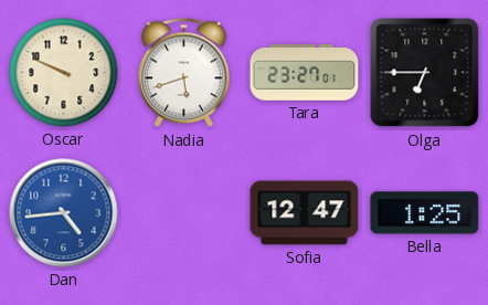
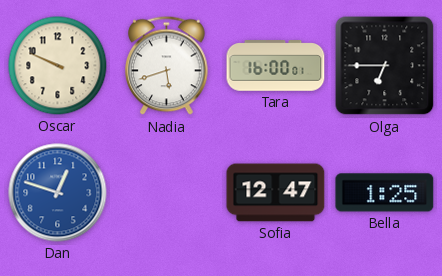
Tara: 23:27 -> 16:00 (276, 66)
Dan: 4:44 -> 12:48 (58, 193)
